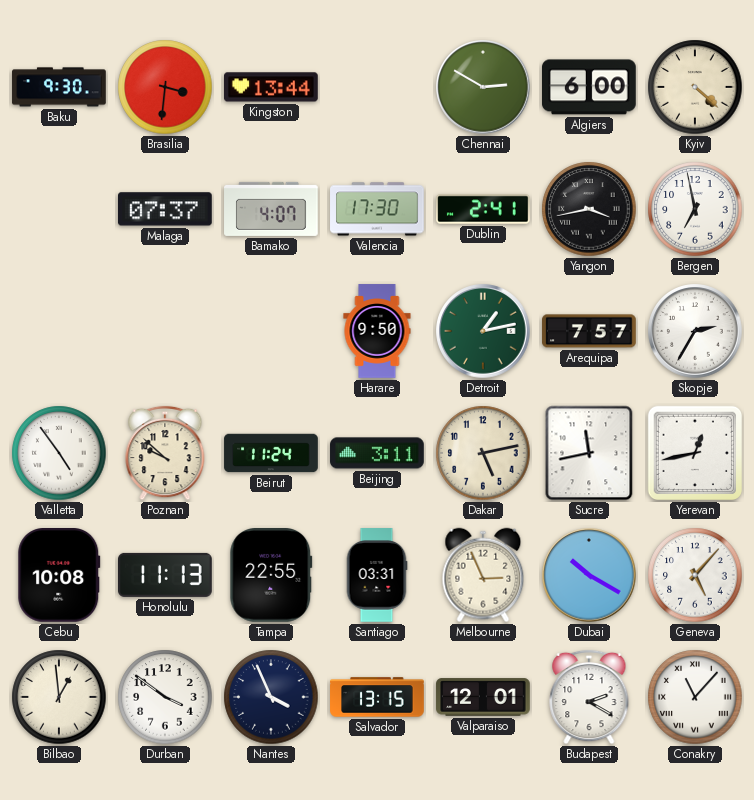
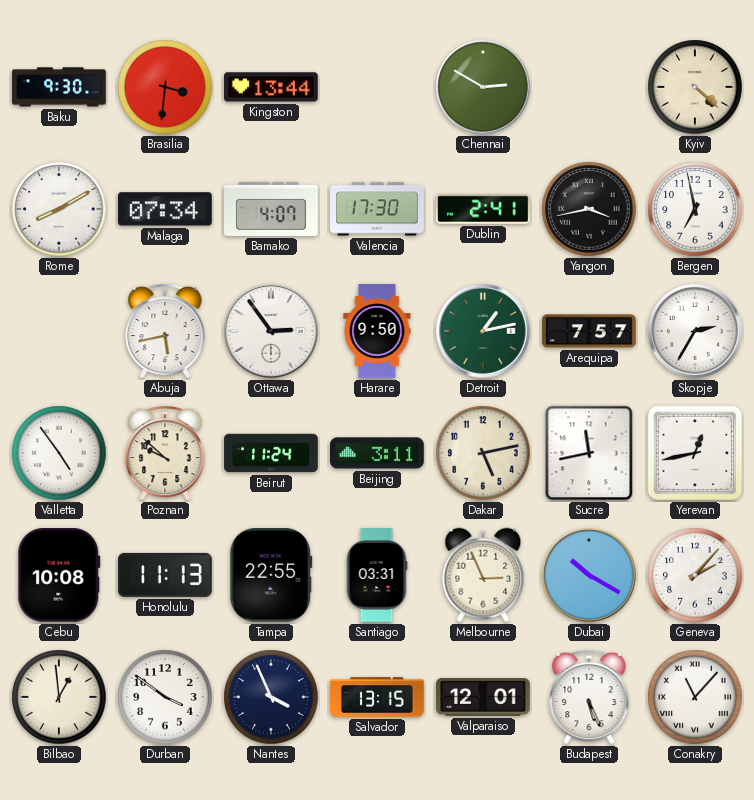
Algiers: 6:00 -> none (590, 87)
Rome: none -> 8:10 (59, 209)
Malaga: 07:37 -> 07:34 (166, 209)
Abuja: none -> 5:43 (165, 331)
Ottawa: none -> 2:54 (271, 331)
Geneva: 5:07 -> 2:07 (695, 575)
Budapest: 2:20 -> 5:26 (589, 697)
